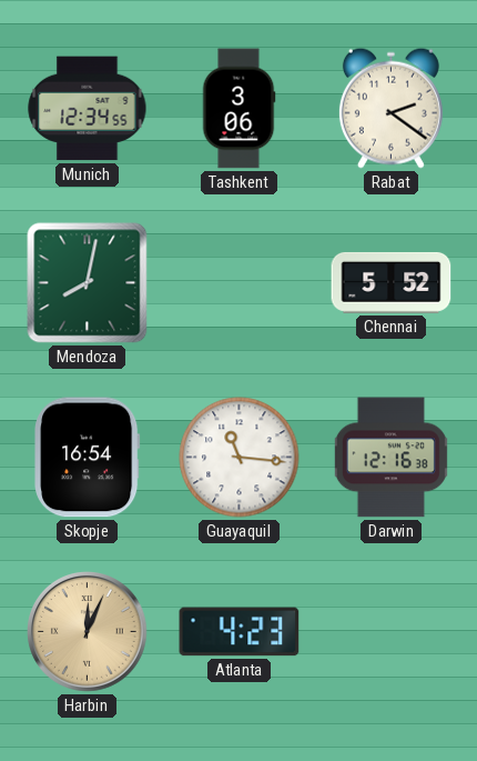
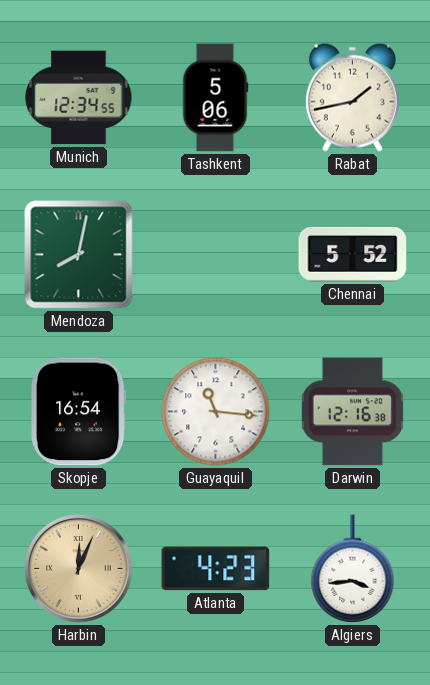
Tashkent: 3:06 -> 5:06 (215, 98)
Rabat: 2:21 -> 1:43 (352, 97)
Algiers: none -> 3:44 (353, 569)
